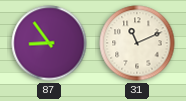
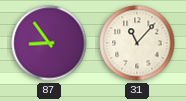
31: 11:11 -> 11:07 (137, 43)
